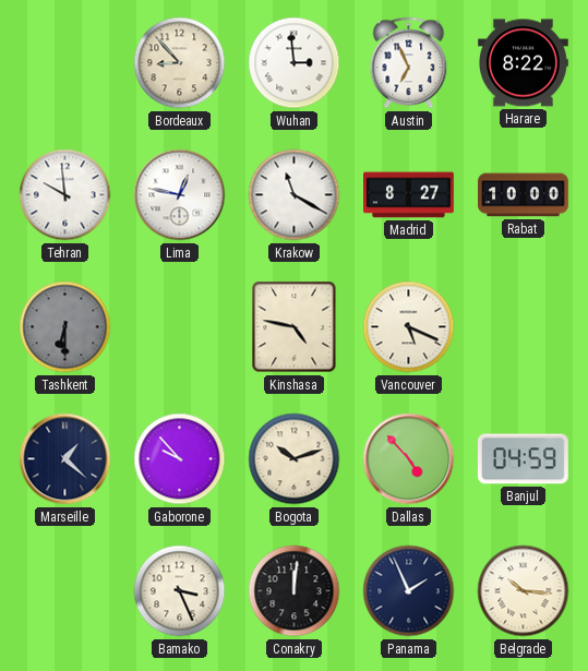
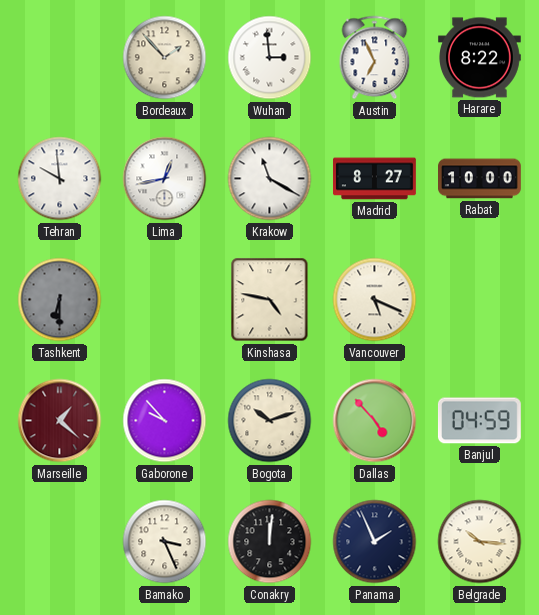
Bordeaux: 8:53 -> 1:53 (165, 58)
Lima: 12:47 -> 12:43 (165, 179)
Marseille dial: navy -> burgundy (60, 421)
